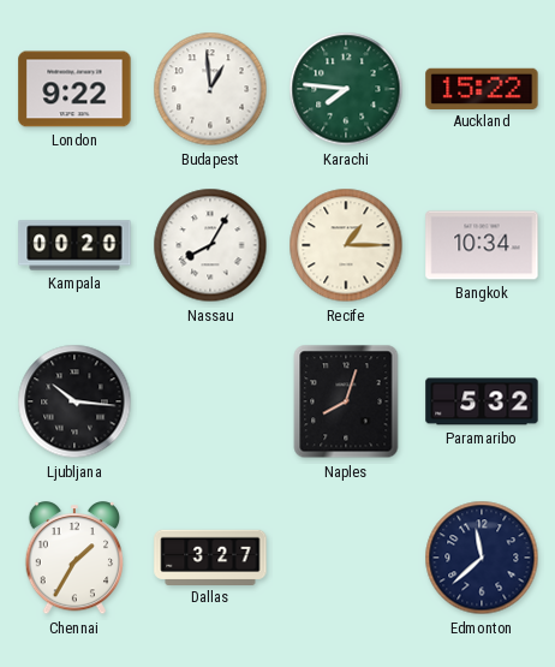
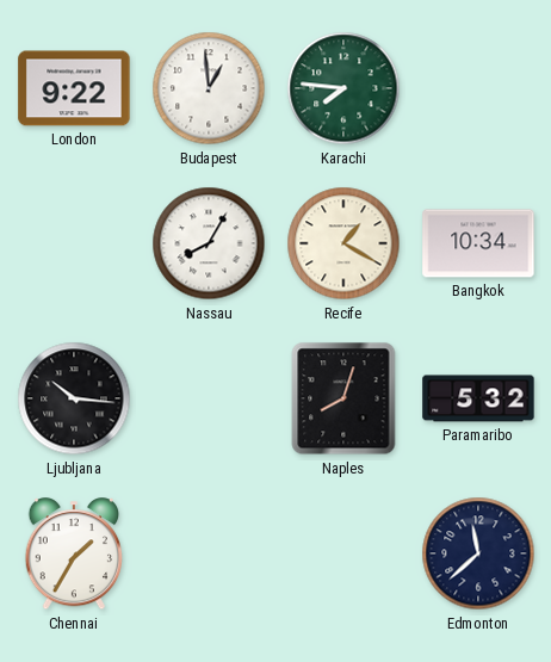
Auckland: 15:22 -> none (482, 88)
Kampala: 00:20 -> none (74, 245)
Recife: 1:15 -> 1:20 (343, 243)
Dallas: 3:27 -> none (210, 556)
